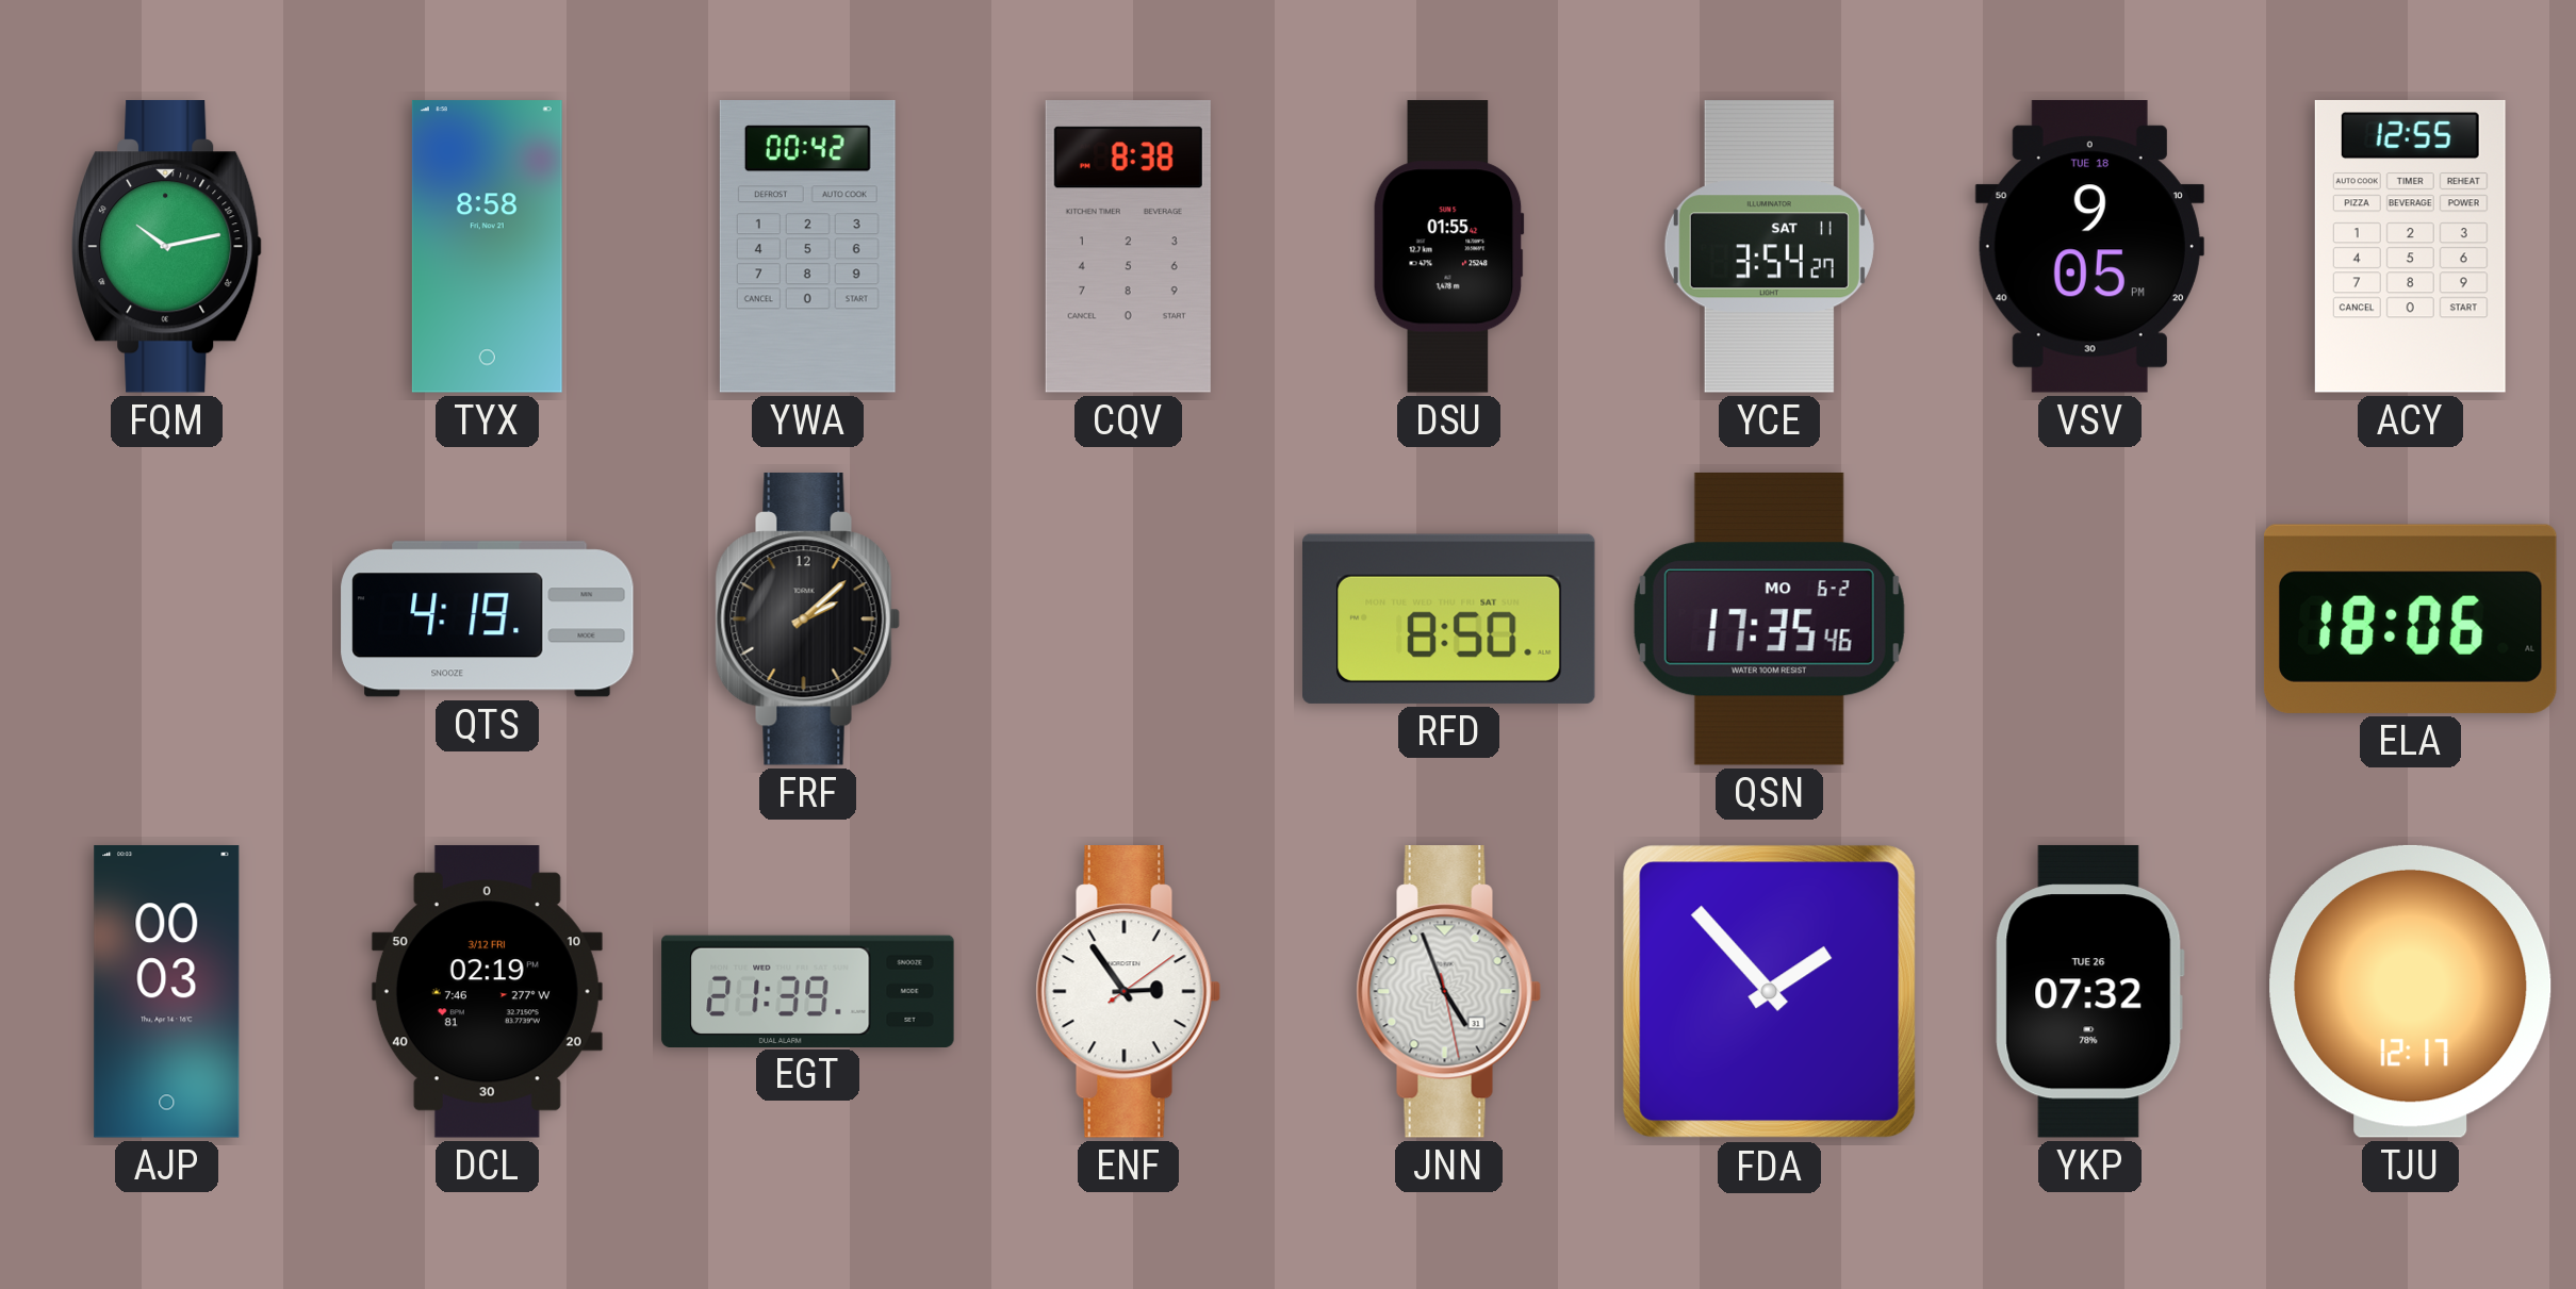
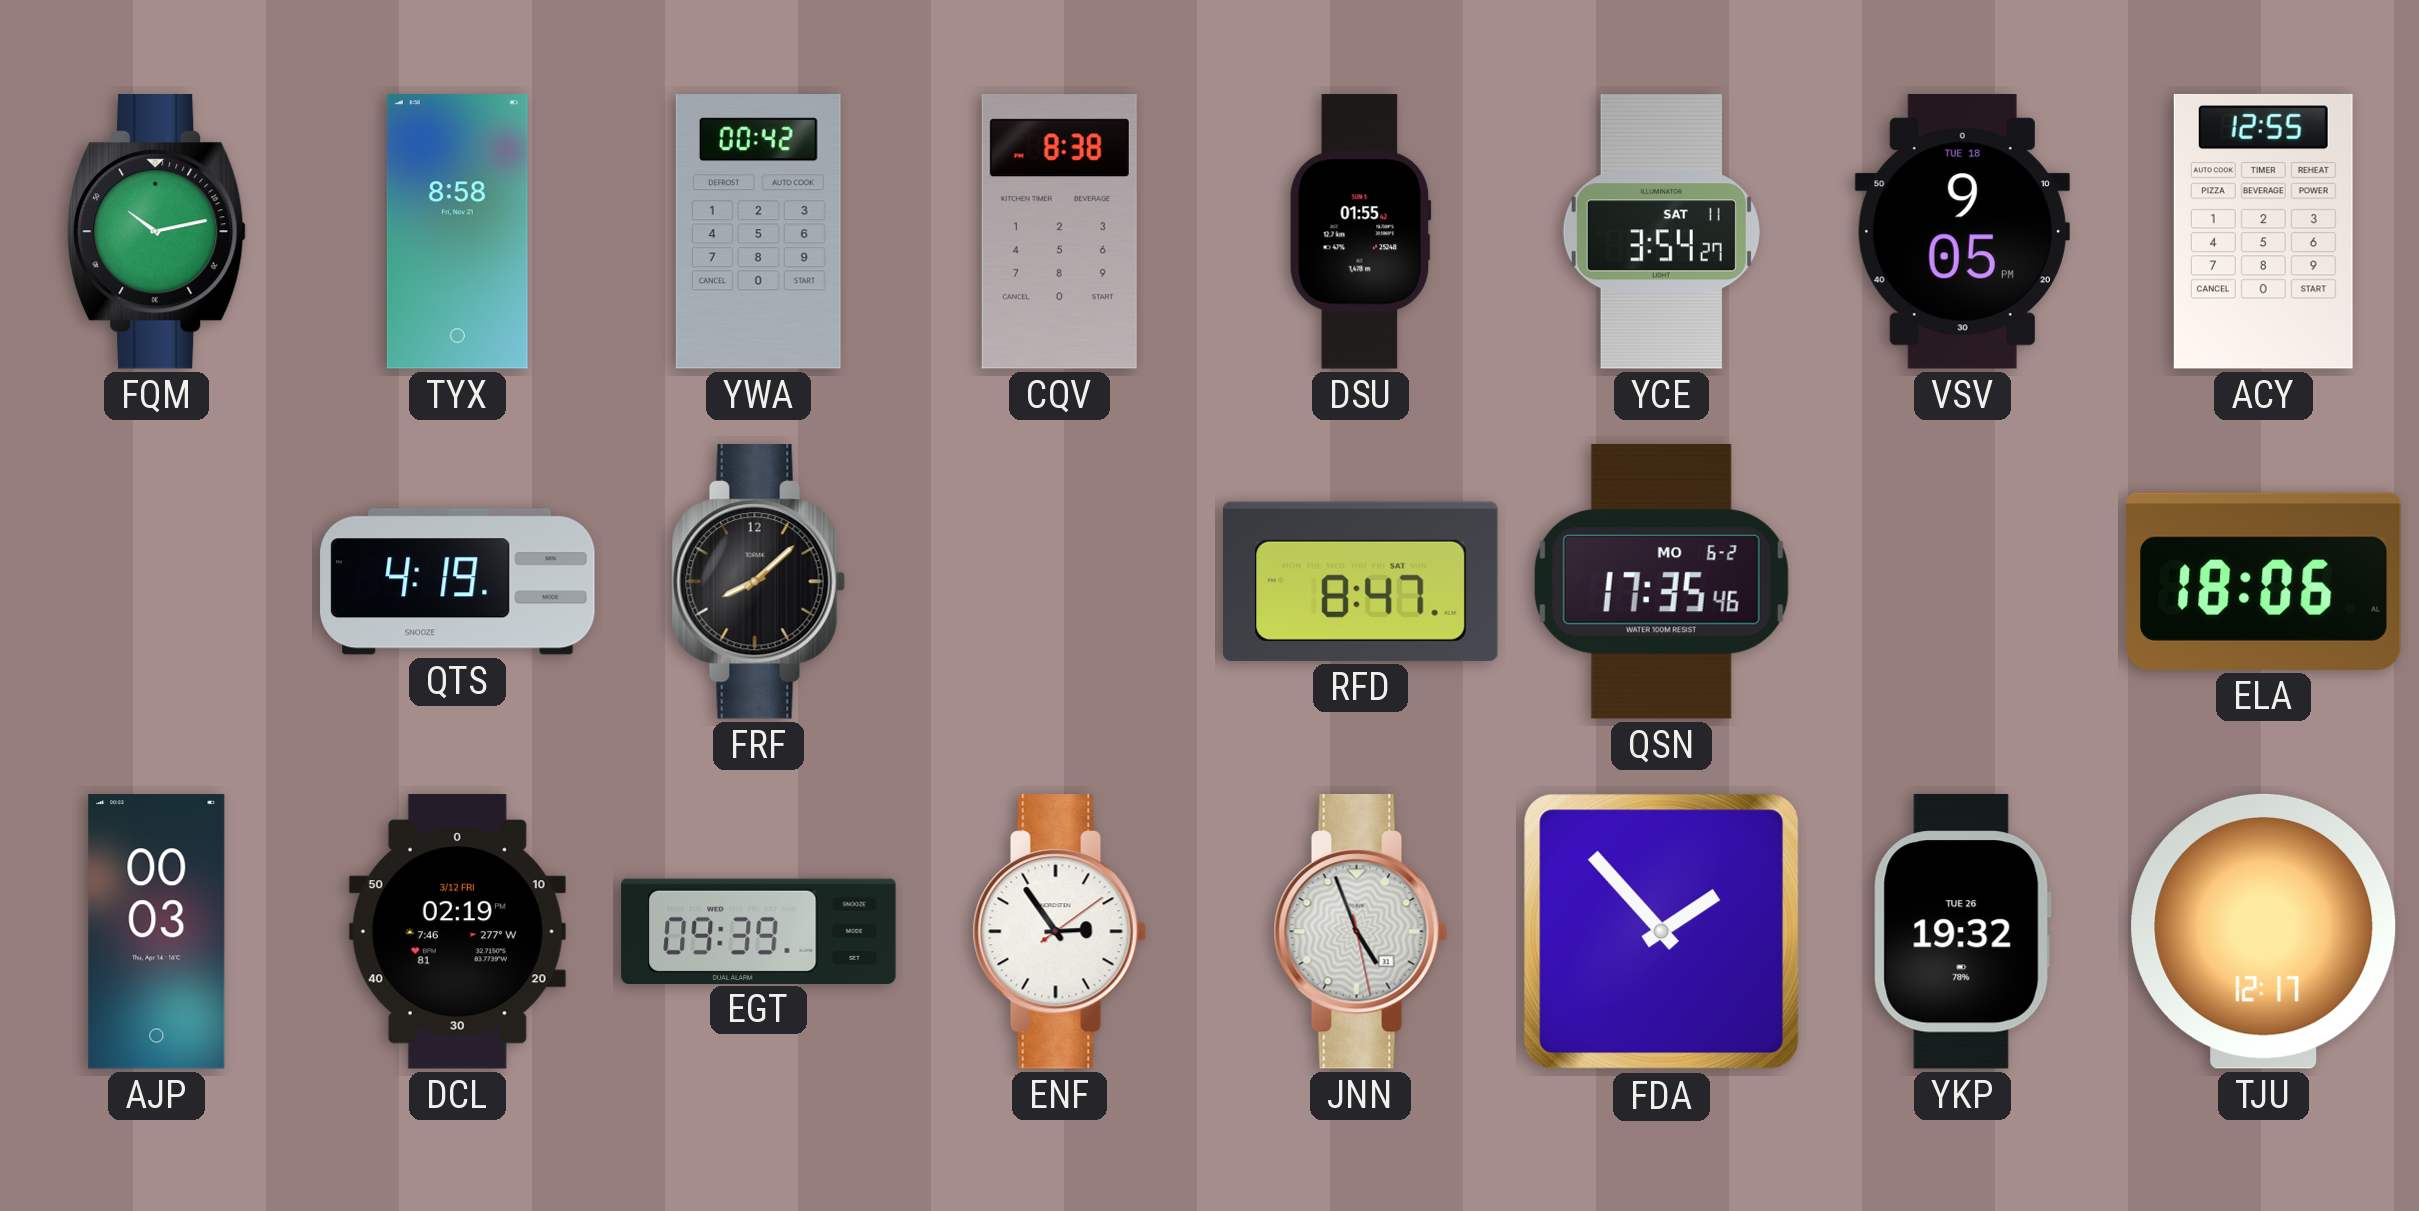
FRF: 2:08 -> 8:08 (758, 582)
RFD: 8:50 -> 8:47 (1361, 581)
EGT: 21:39 -> 09:39 (759, 931)
YKP: 07:32 -> 19:32 (1962, 931)
